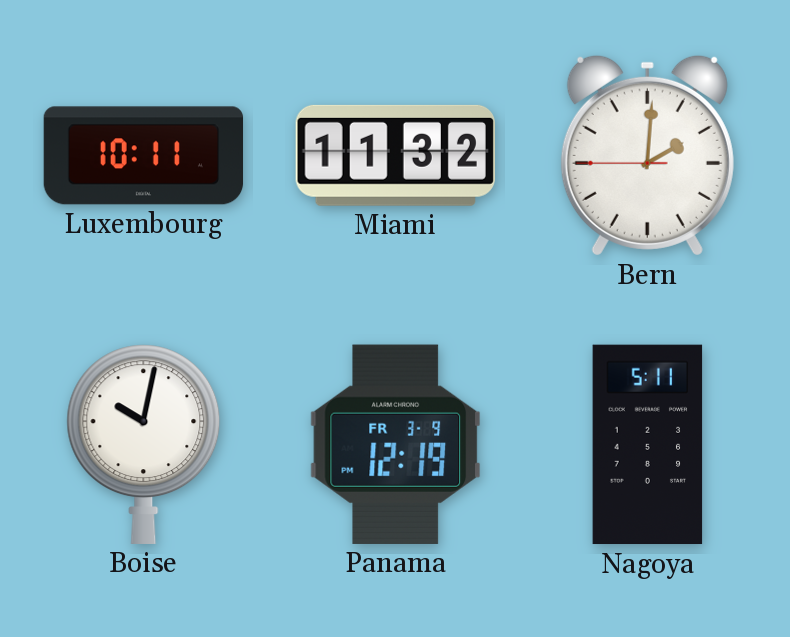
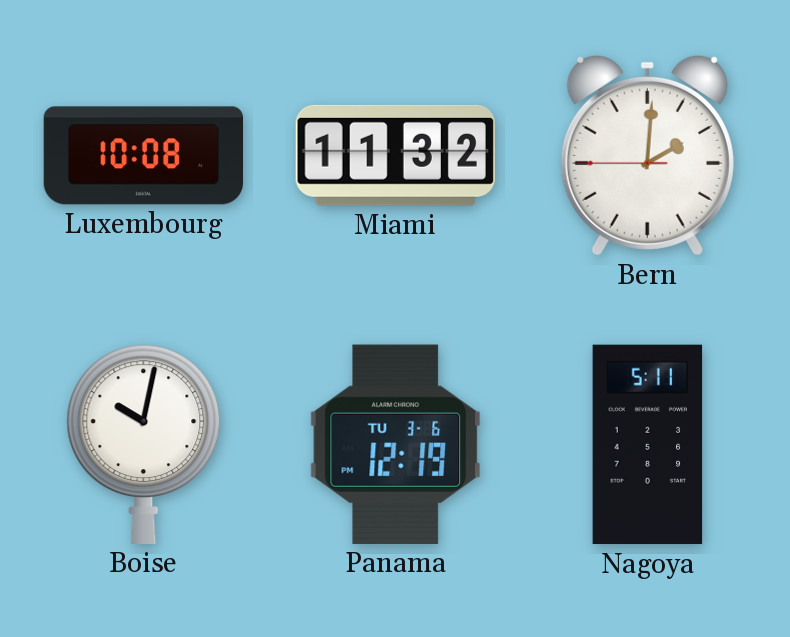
Luxembourg: 10:11 -> 10:08 (144, 156)
Panama date: FR 3-9 -> TU 3-6 (395, 444)
